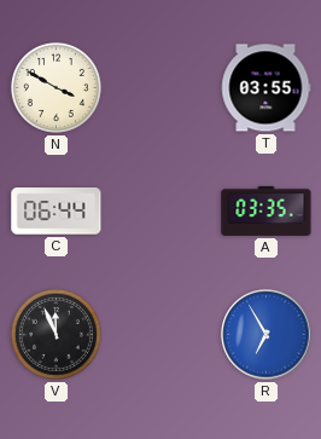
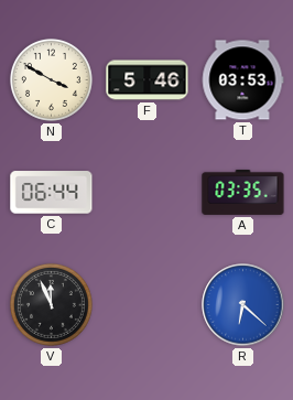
F: none -> 5:46 (148, 80)
T: 03:55 -> 03:53 (242, 80)
R: 6:55 -> 6:22 (243, 305)
